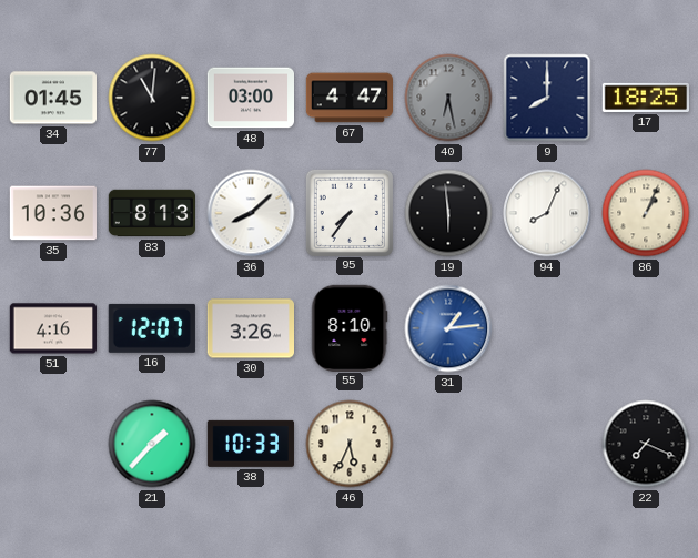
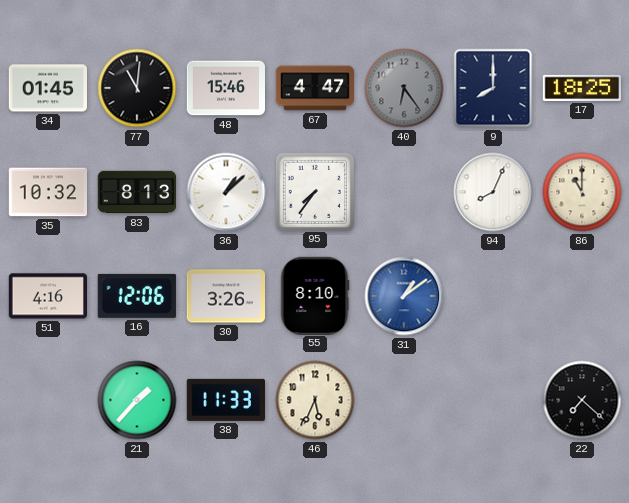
48: 03:00 -> 15:46 (225, 88)
40: 6:28 -> 6:24 (404, 88)
35: 10:36 -> 10:32 (47, 192)
36: 8:08 -> 1:08 (226, 192)
19: 5:59 -> none (448, 213)
86: 1:04 -> 11:00 (582, 192)
16: 12:07 -> 12:06 (137, 296)
31: 1:14 -> 1:09 (404, 296)
38: 10:33 -> 11:33 (226, 400)
22: 7:19 -> 7:22 (582, 400)
